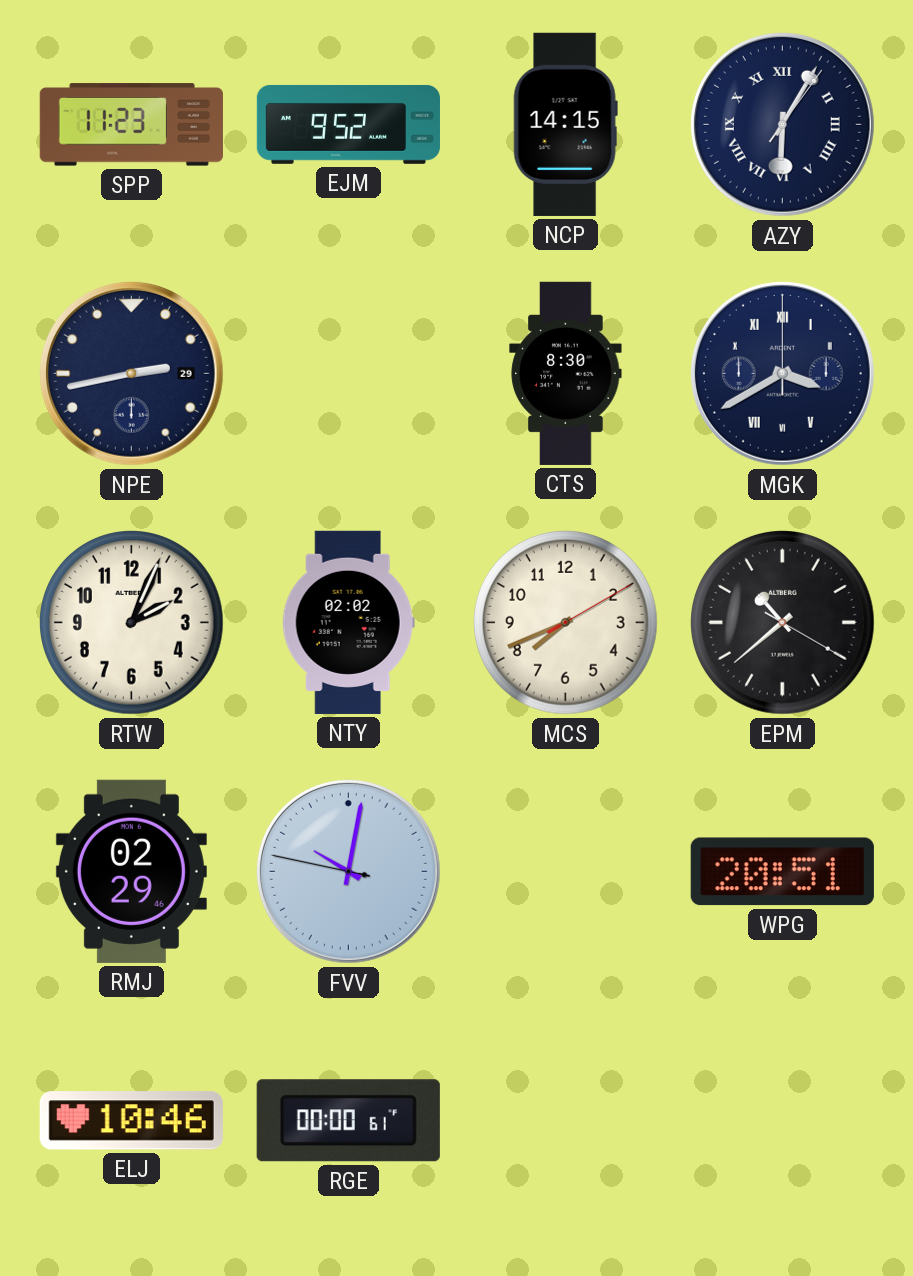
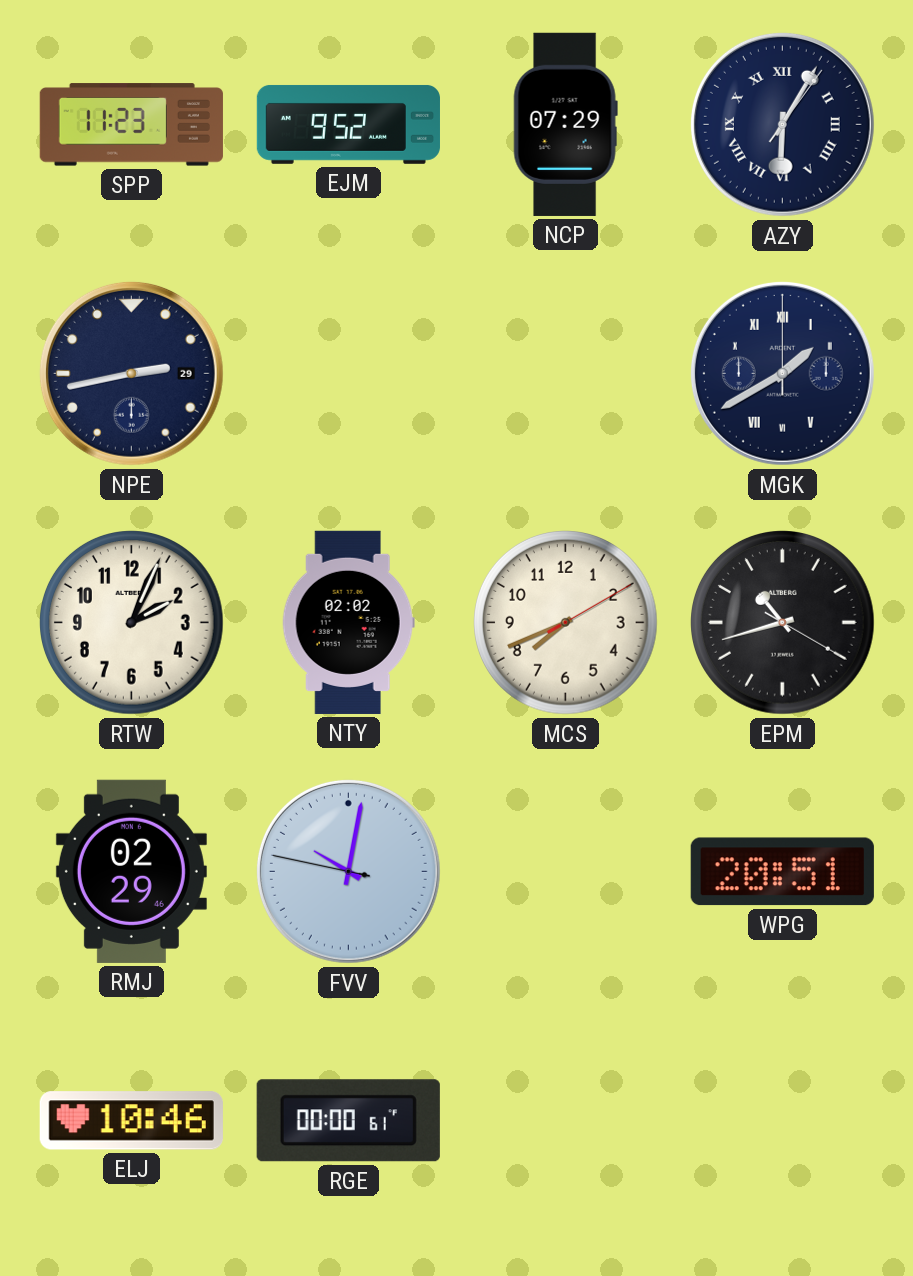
NCP: 14:15 -> 07:29 (565, 124)
CTS: 8:30 -> none (566, 373)
MGK: 3:40 -> 1:40 (782, 373)
EPM: 10:38 -> 10:42 (783, 623)
